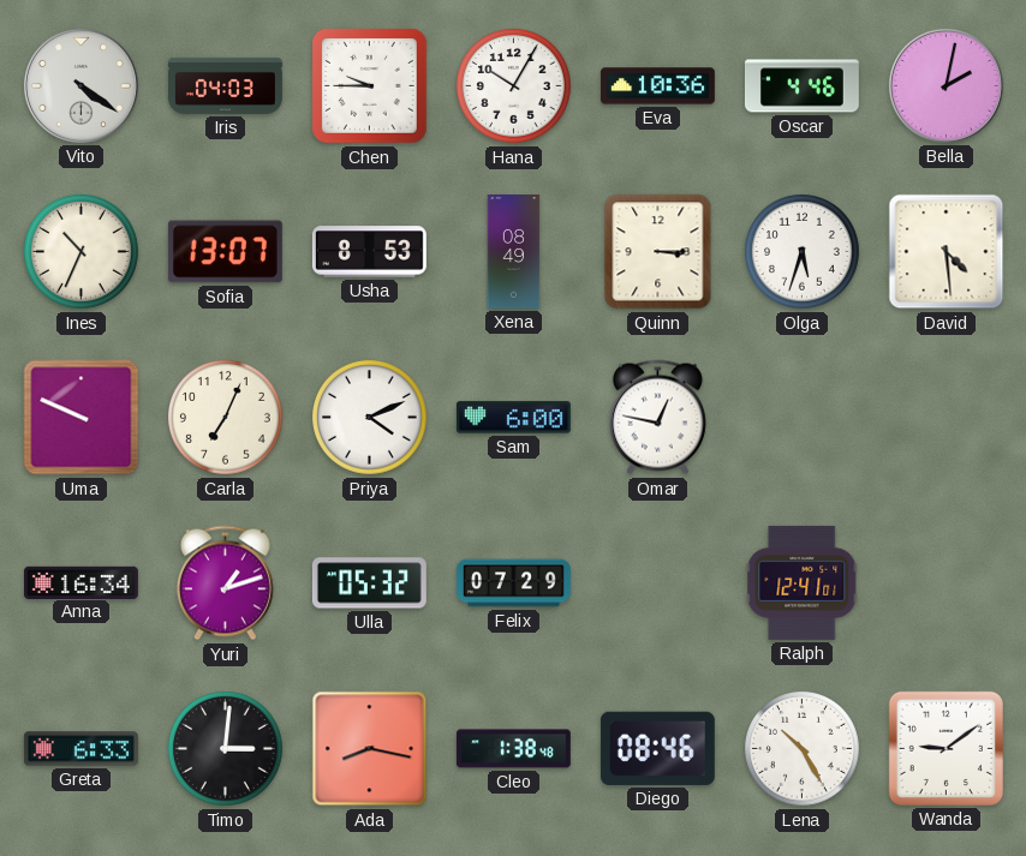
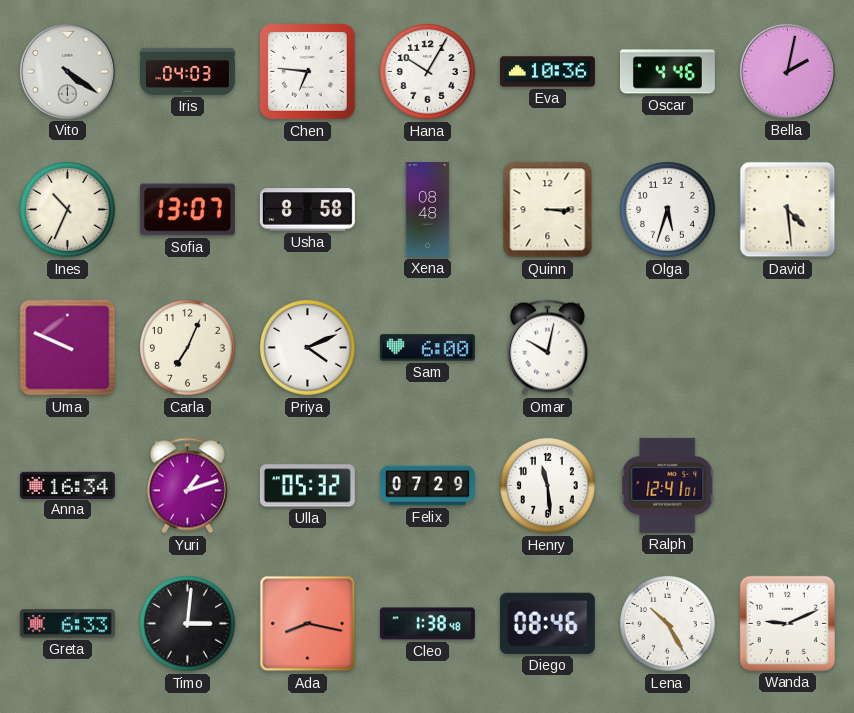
Chen: 9:45 -> 6:46 (308, 72)
Usha: 8:53 -> 8:58 (307, 210)
Xena: 08:49 -> 08:48 (428, 210)
Omar: 12:47 -> 10:02 (547, 348)
Henry: none -> 11:29 (548, 486)
Wanda: 9:09 -> 9:11 (787, 623)
